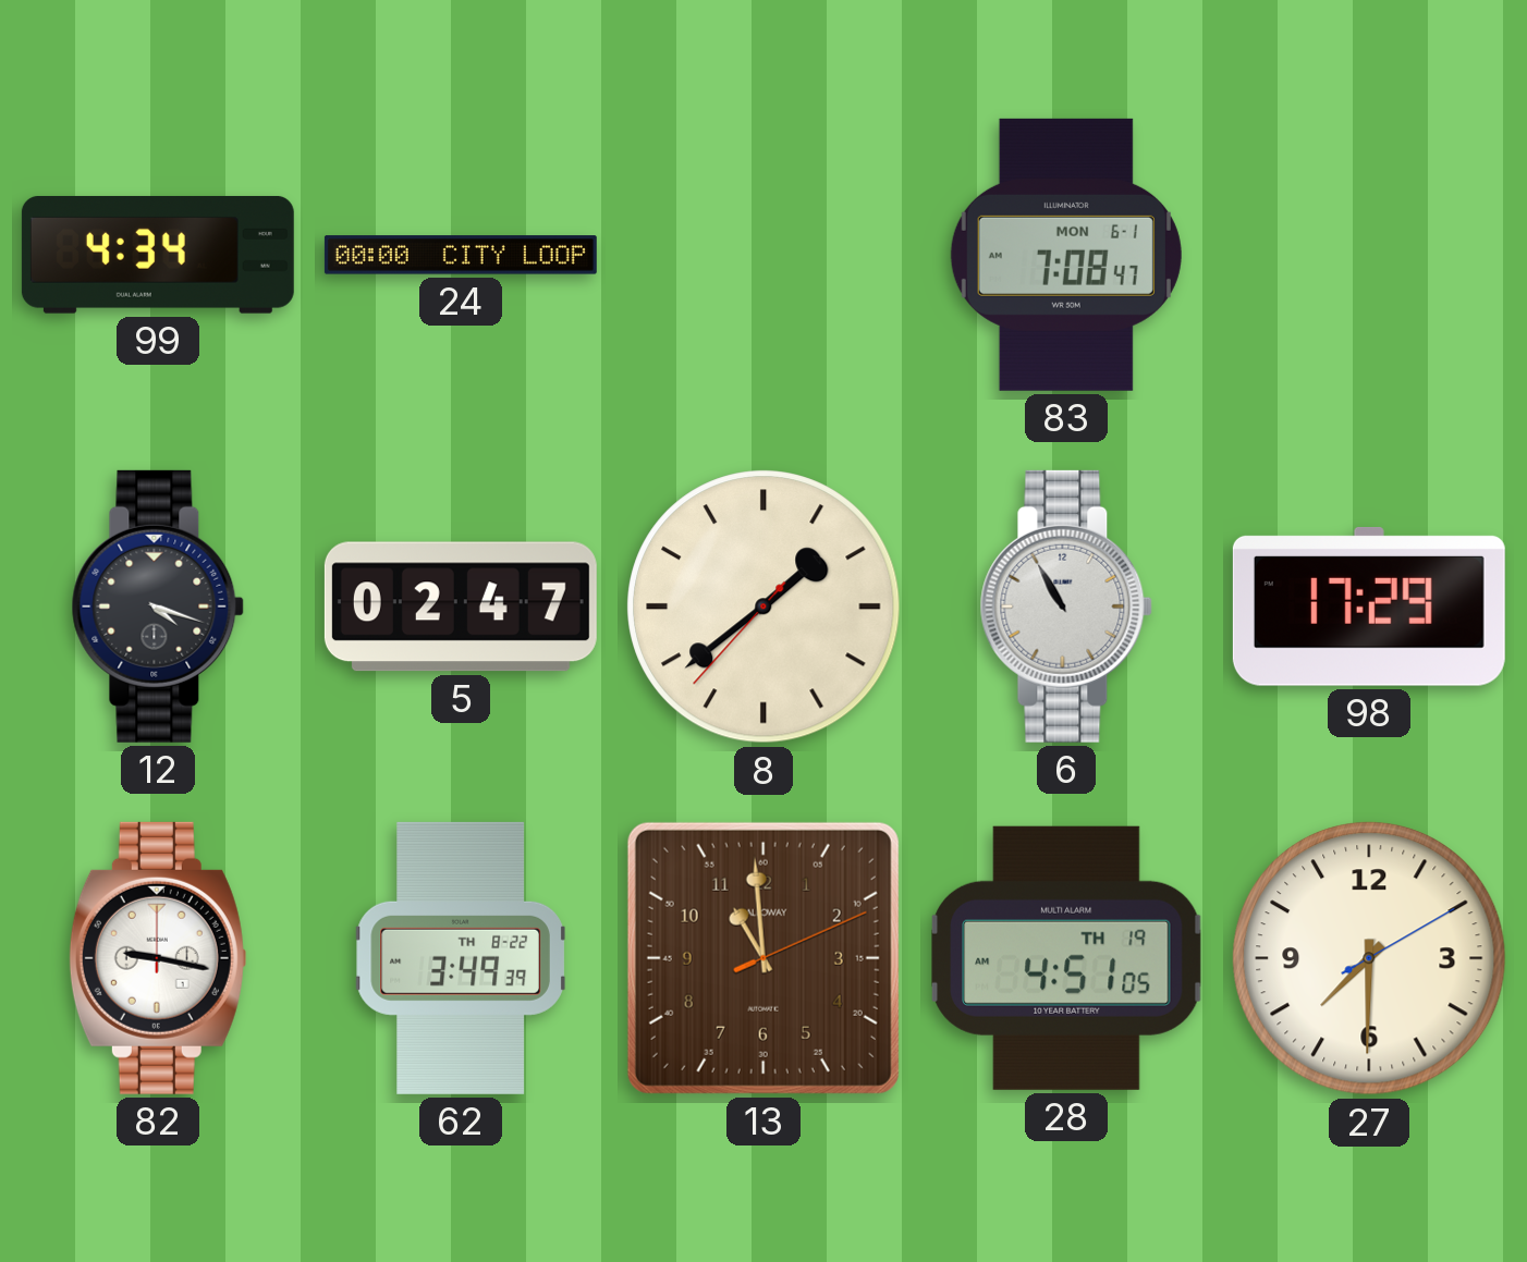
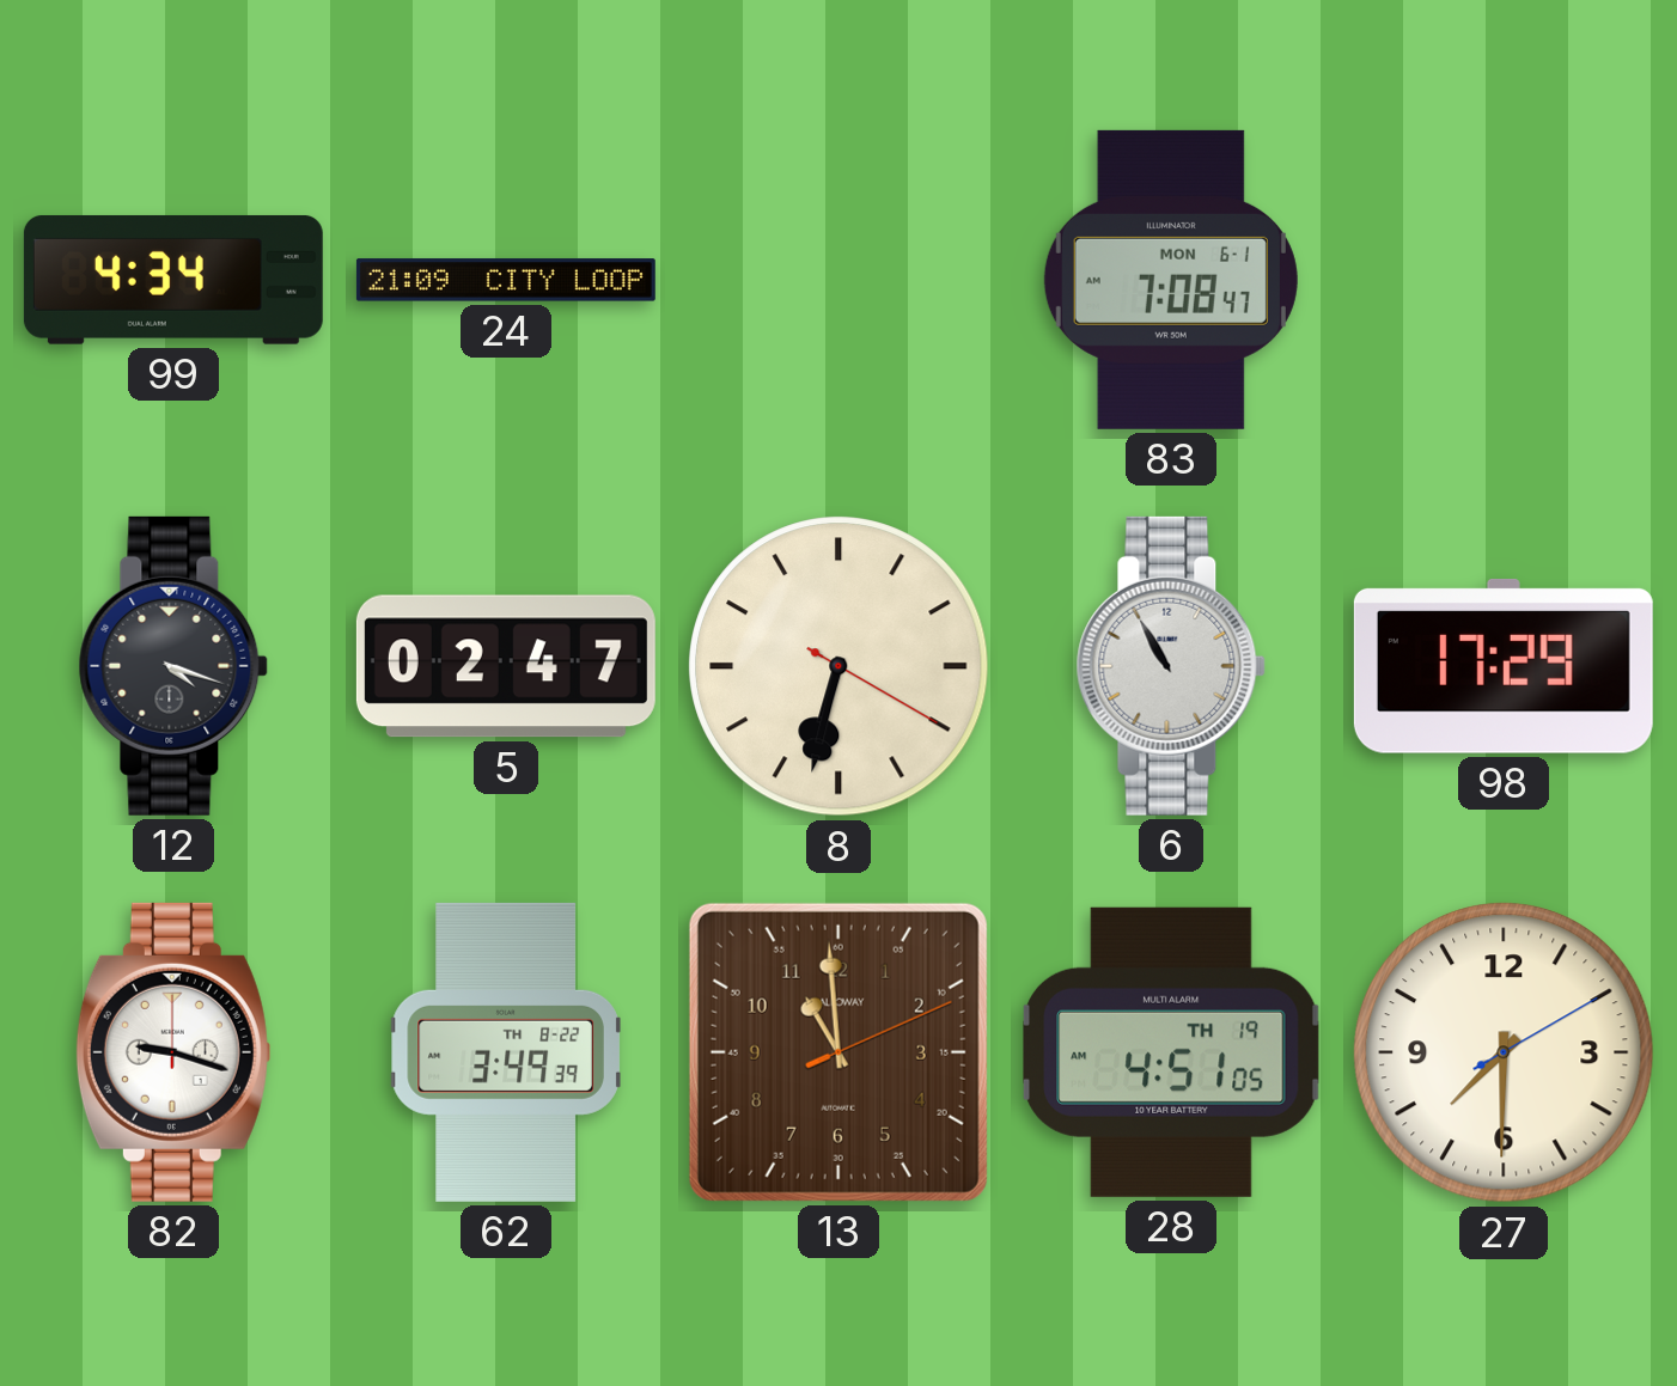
24: 00:00 -> 21:09 (506, 280)
8: 1:38 -> 6:32 (838, 666)
82: 9:17 -> 9:18 (173, 1052)
